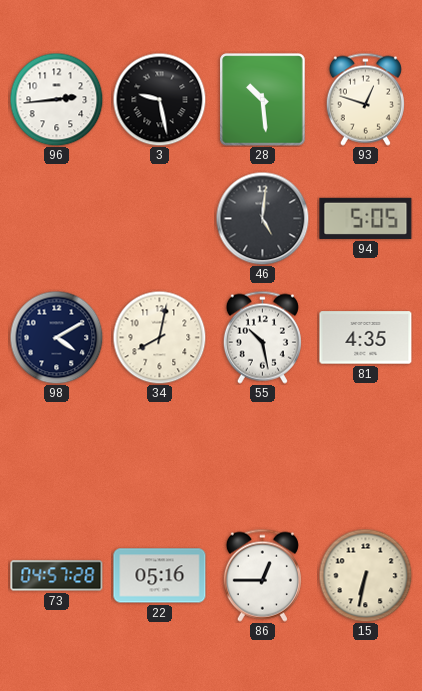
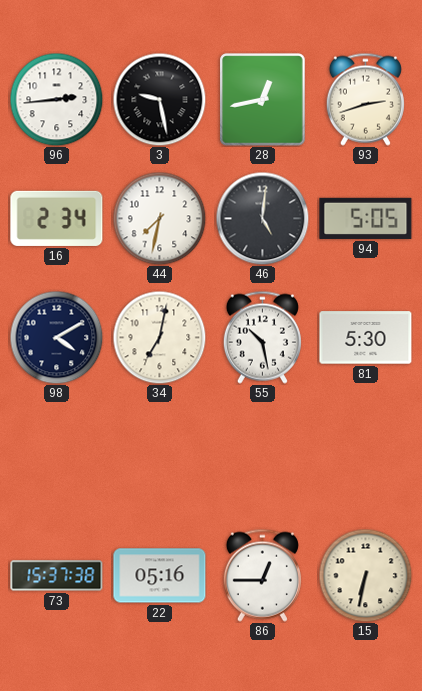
28: 10:29 -> 12:43 (263, 100)
93: 12:48 -> 2:42 (365, 99)
16: none -> 2:34 (57, 218)
44: none -> 7:32 (159, 218)
34: 8:02 -> 7:02 (159, 337)
81: 4:35 -> 5:30 (366, 338)
73: 04:57 -> 15:37 (57, 576)
